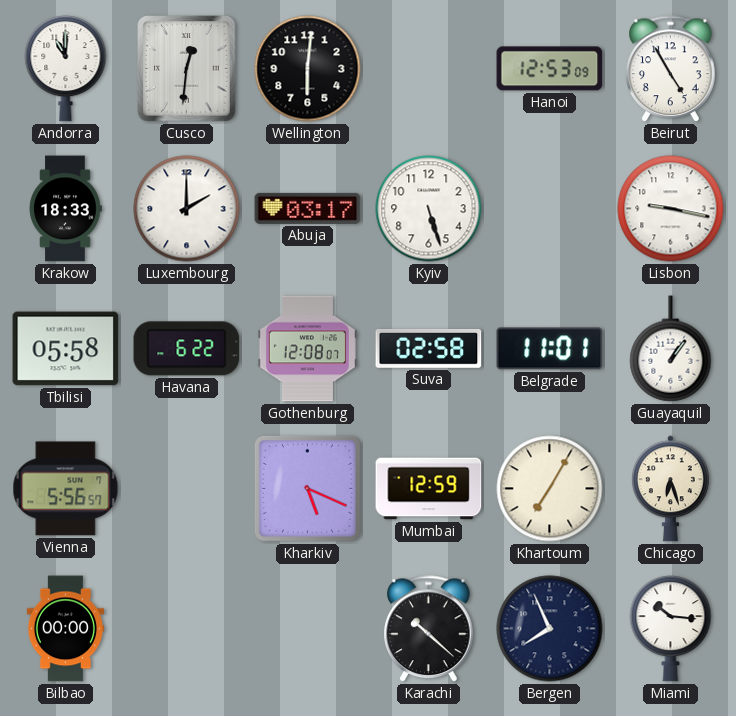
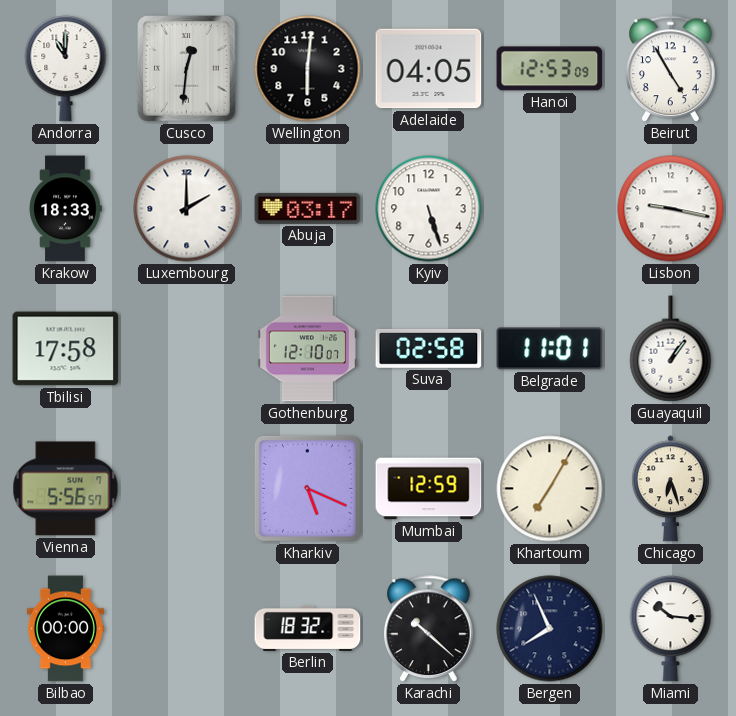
Adelaide: none -> 04:05 (429, 69)
Tbilisi: 05:58 -> 17:58 (66, 349)
Havana: 6:22 -> none (187, 349)
Gothenburg: 12:08 -> 12:10 (307, 349)
Berlin: none -> 18:32 (308, 628)
